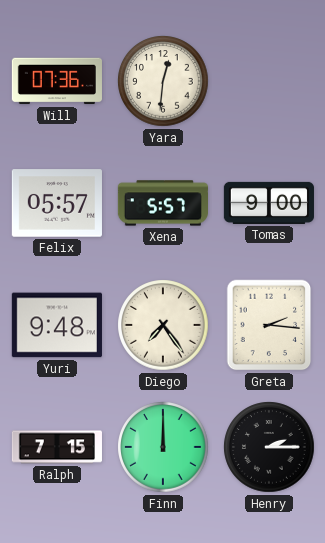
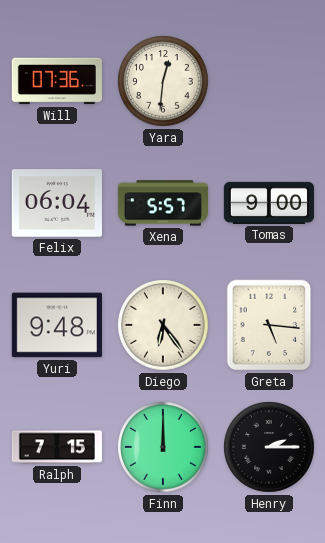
Felix: 05:57 -> 06:04 (57, 203)
Diego: 7:24 -> 6:24 (163, 325)
Greta: 2:16 -> 5:16 (269, 325)
